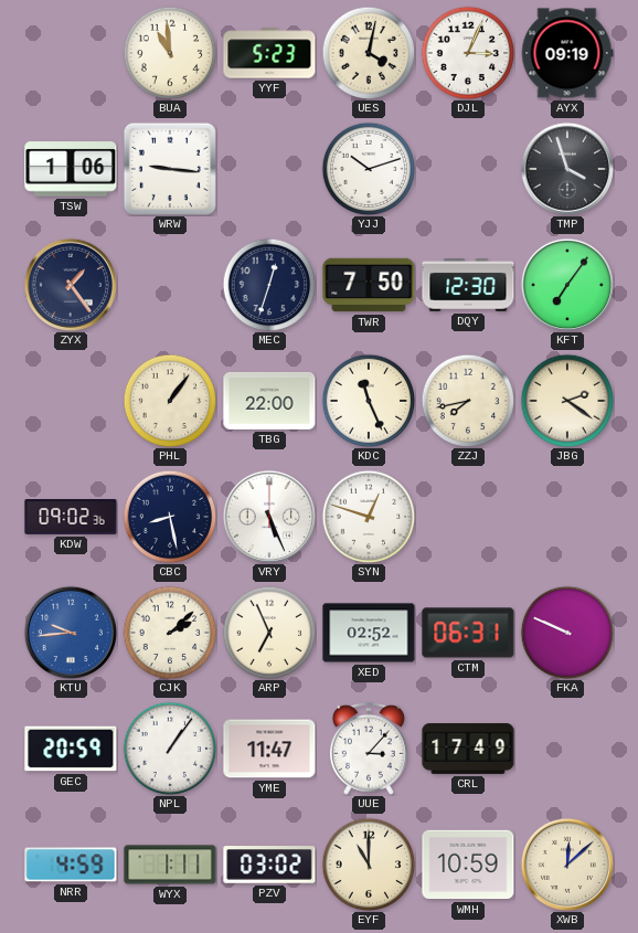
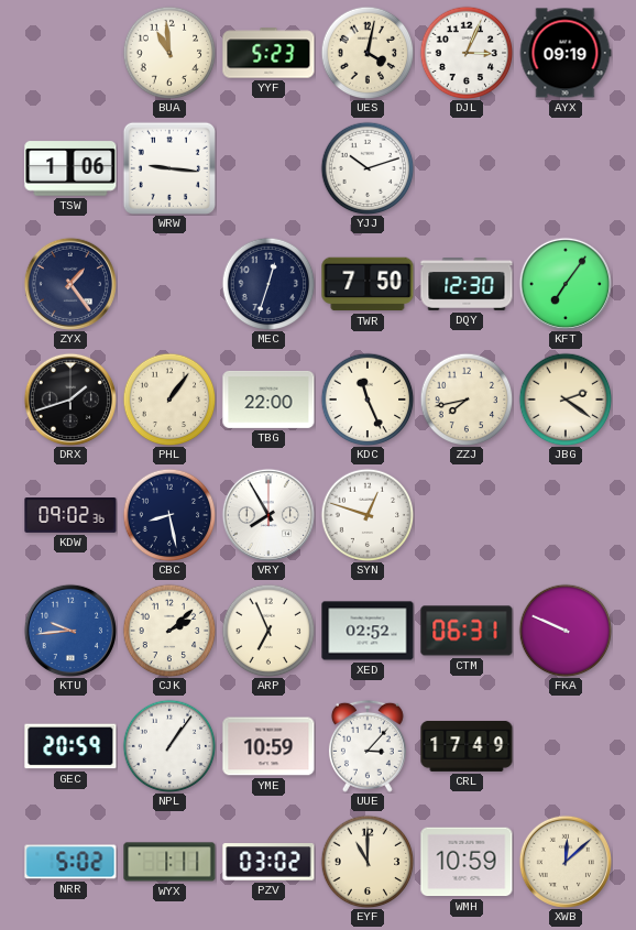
TMP: 3:57 -> none (567, 169)
DRX: none -> 1:42 (70, 400)
VRY: 5:26 -> 7:55 (268, 515)
YME: 11:47 -> 10:59 (268, 746)
NRR: 4:59 -> 5:02 (70, 862)
